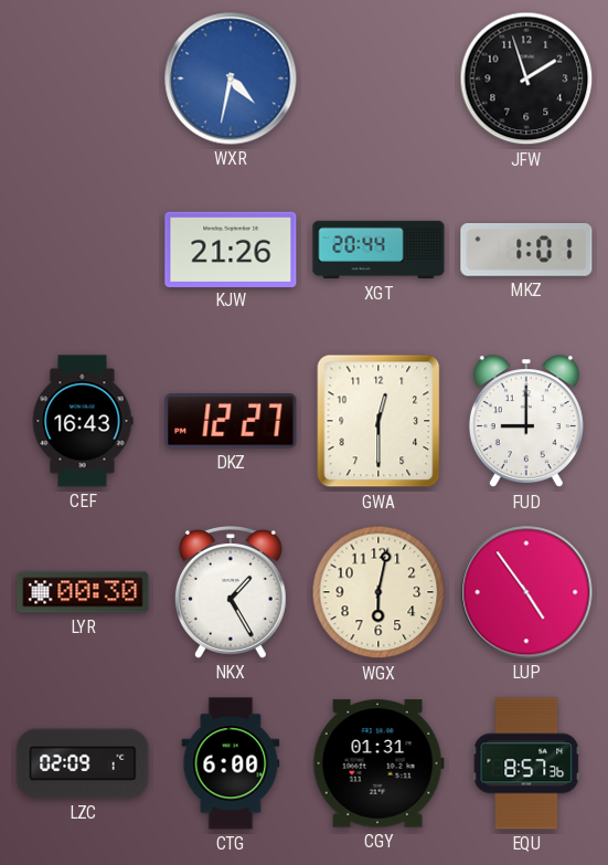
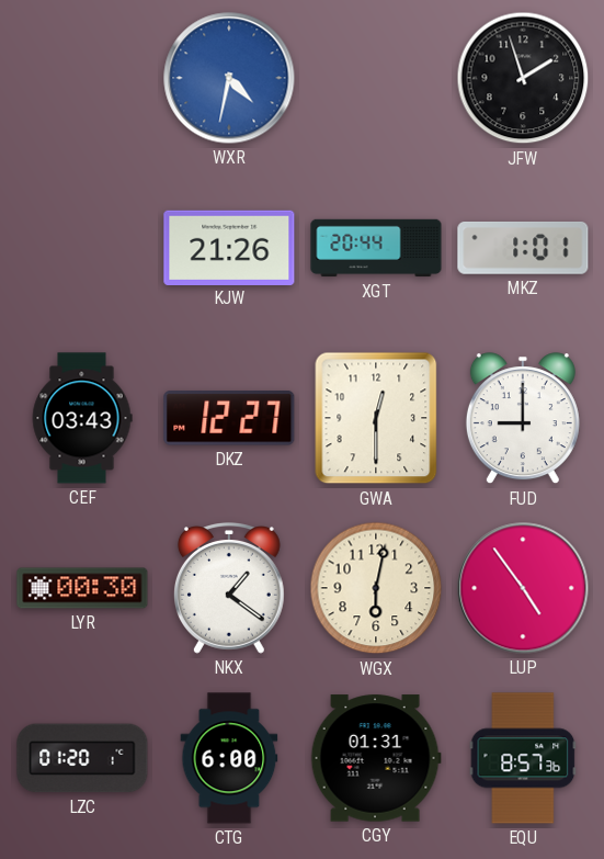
CEF: 16:43 -> 03:43 (82, 418)
NKX: 1:25 -> 1:21 (229, 589)
LZC: 02:09 -> 01:20 (82, 758)
